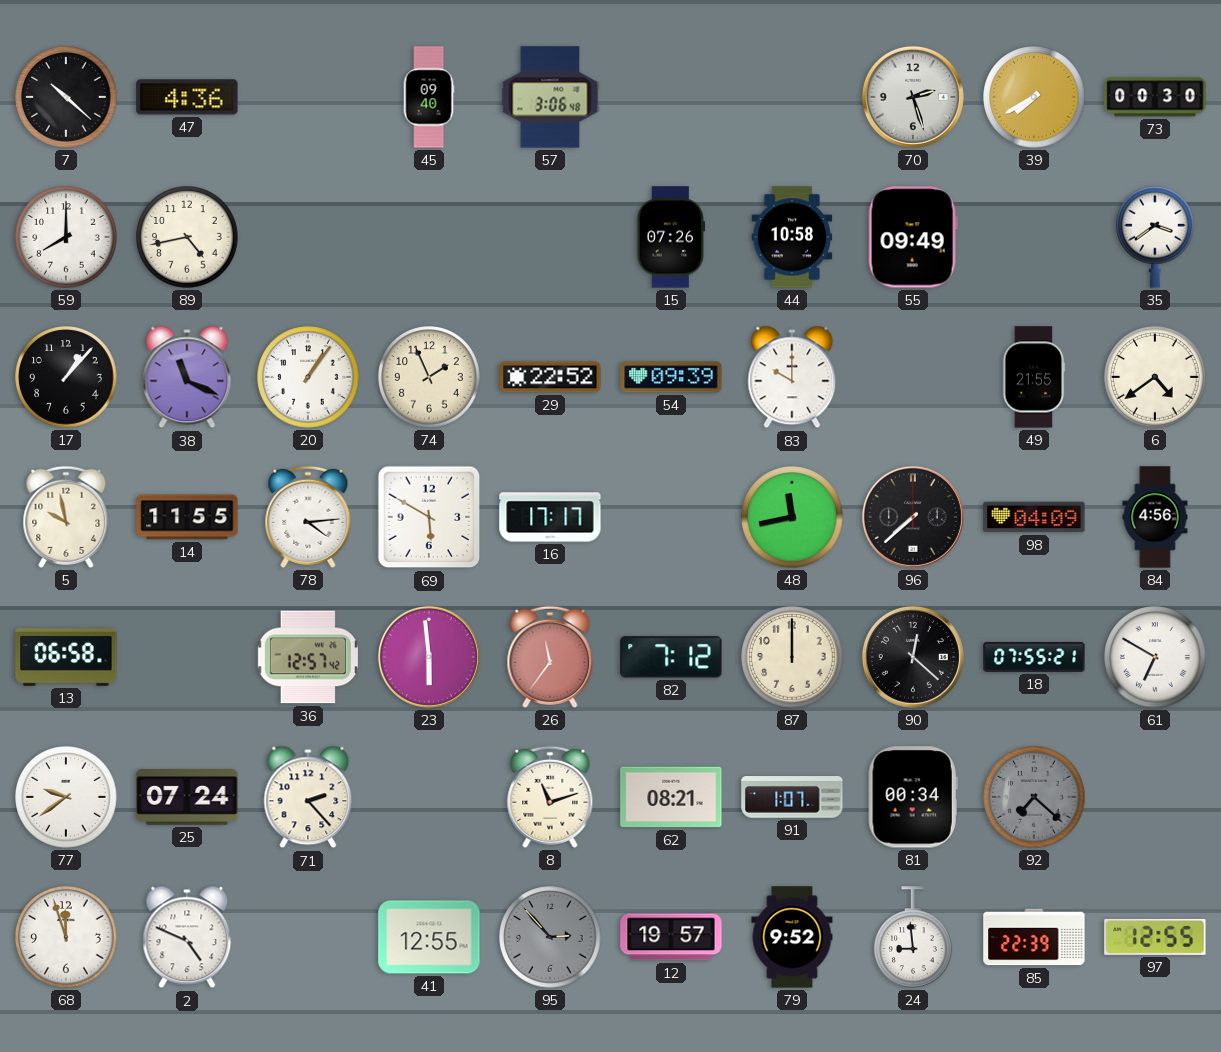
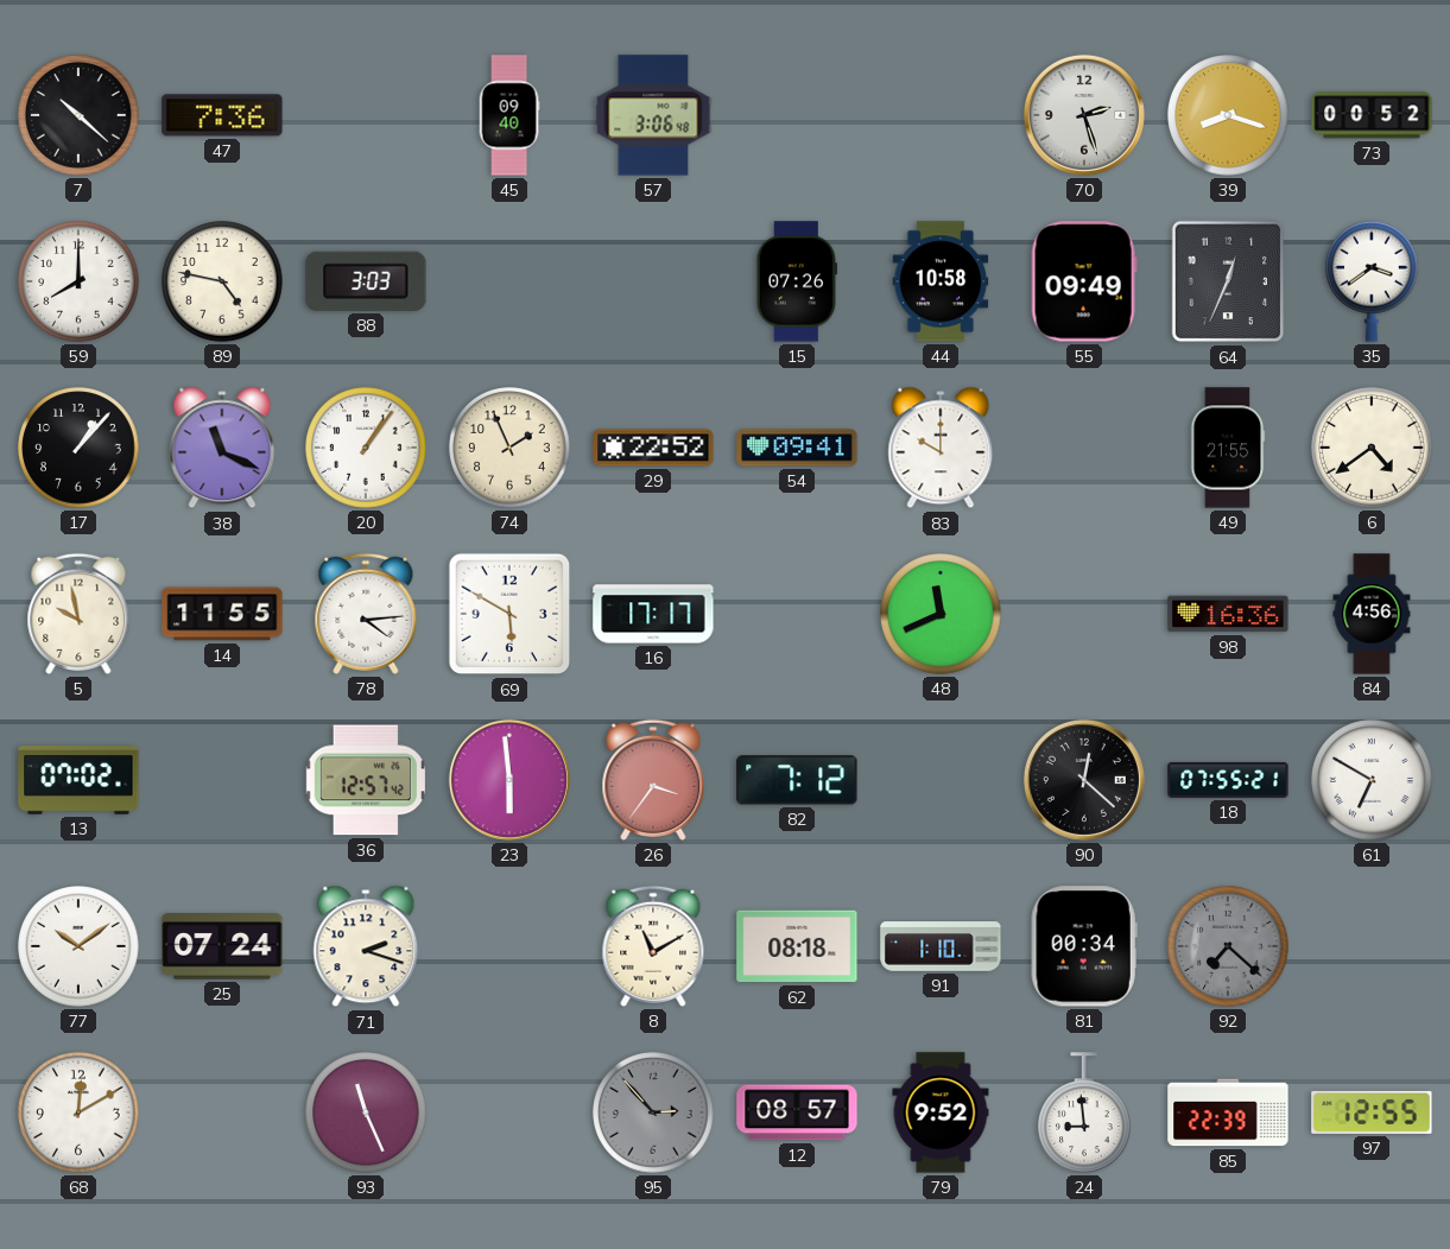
47: 4:36 -> 7:36 (222, 115)
39: 7:40 -> 8:18 (1228, 115)
73: 00:30 -> 00:52 (1372, 115)
89: 4:43 -> 4:47 (222, 281)
88: none -> 3:03 (366, 281)
64: none -> 12:34 (1228, 281)
54: 09:39 -> 09:41 (797, 448)
48: 11:43 -> 11:41 (941, 614)
96: 7:38 -> none (913, 517)
98: 04:09 -> 16:36 (1228, 614)
13: 06:58 -> 07:02 (78, 781)
26: 11:36 -> 3:36 (653, 780)
87: 12:00 -> none (792, 657)
77: 9:39 -> 10:09 (78, 946)
71: 2:23 -> 2:18 (366, 946)
8: 11:12 -> 11:10 (653, 946)
62: 08:21 -> 08:18 (797, 946)
91: 1:07 -> 1:10 (941, 946)
68: 11:57 -> 12:10 (78, 1112)
2: 4:49 -> none (187, 937)
93: none -> 11:26 (366, 1112)
41: 12:55 -> none (429, 937)
12: 19:57 -> 08:57 (797, 1112)
